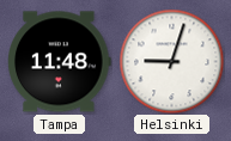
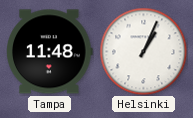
Helsinki: 9:03 -> 1:04 (143, 51)
